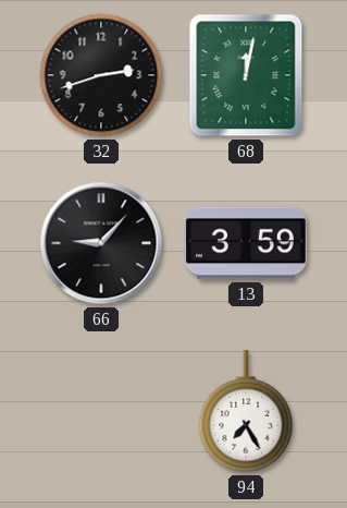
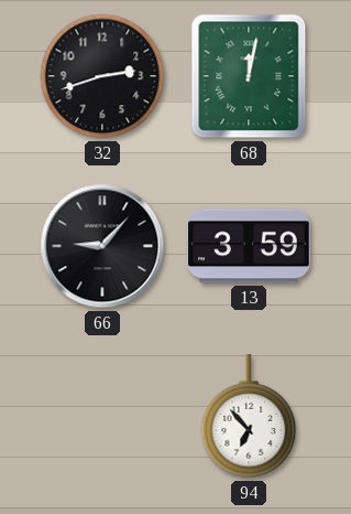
94: 7:25 -> 6:53 (249, 417)
